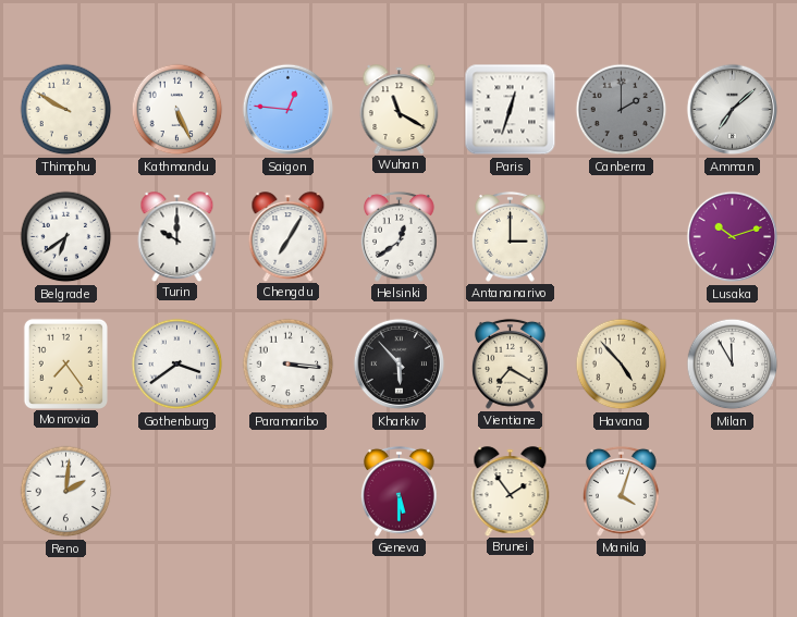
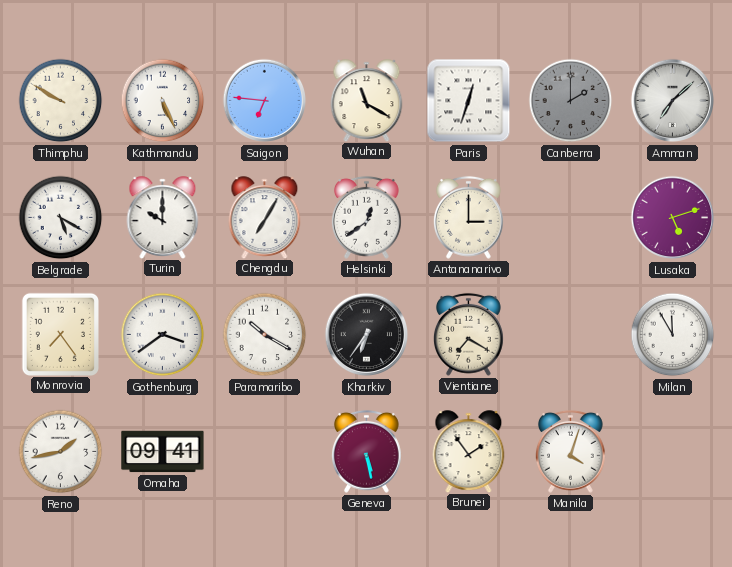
Saigon: 12:46 -> 6:46 (265, 101)
Belgrade: 6:39 -> 5:20 (61, 218)
Lusaka: 10:12 -> 5:12 (673, 218)
Paramaribo: 3:16 -> 10:20 (265, 335)
Kharkiv: 5:53 -> 6:36 (367, 335)
Havana: 4:53 -> none (622, 365)
Reno: 2:01 -> 1:43 (61, 452)
Omaha: none -> 09:41 (163, 452)
Geneva: 5:30 -> 5:28 (366, 451)
